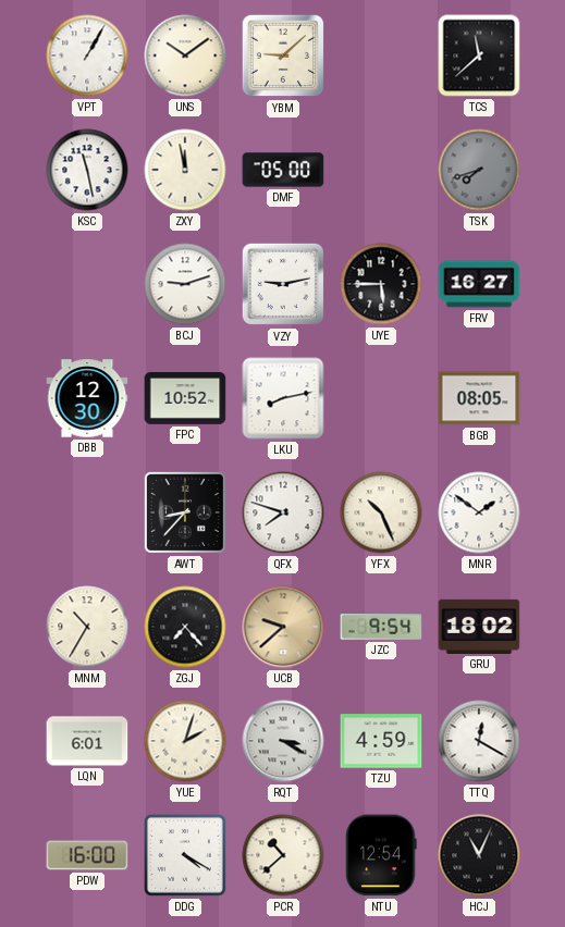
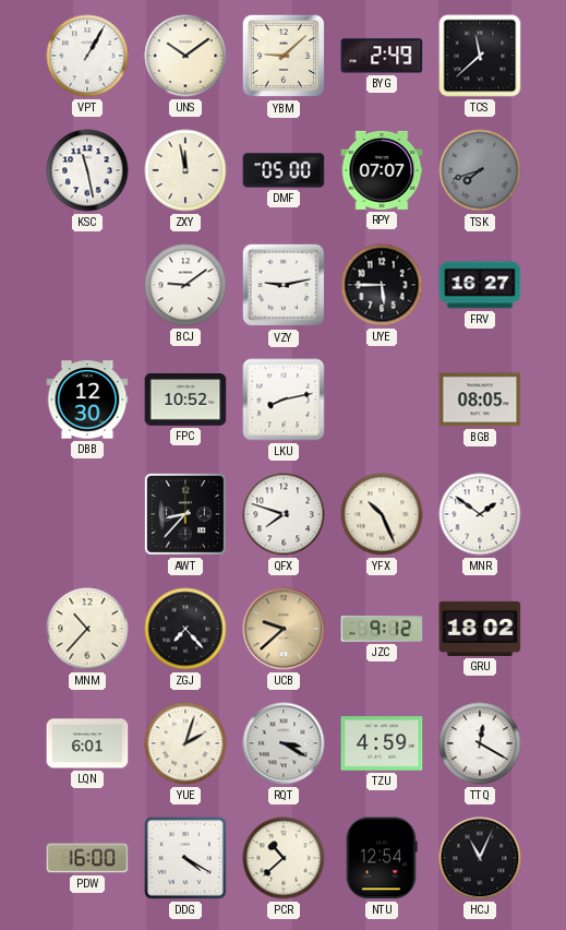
BYG: none -> 2:49 (382, 56)
RPY: none -> 07:07 (382, 170)
BCJ: 9:12 -> 9:09 (185, 285)
MNM: 10:35 -> 10:37 (87, 629)
JZC: 9:54 -> 9:12 (382, 630)
